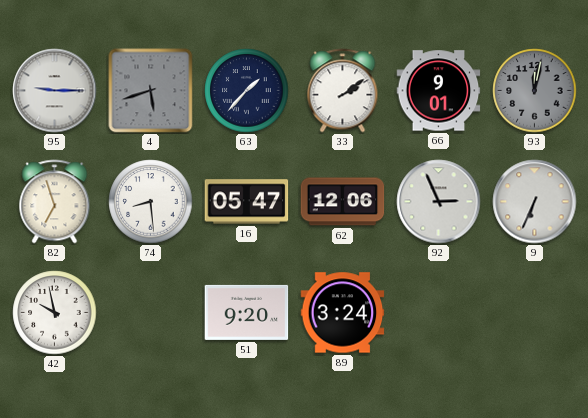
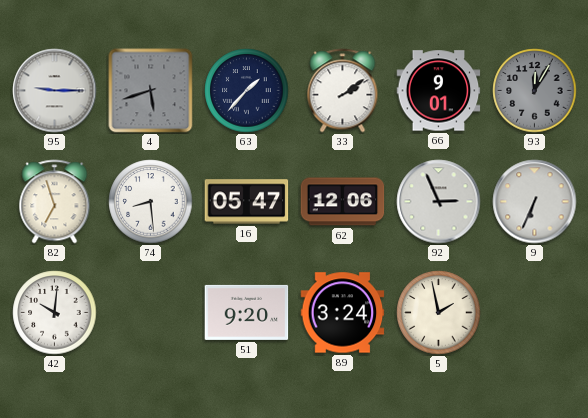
93: 12:02 -> 12:05 (535, 91)
42: 9:58 -> 10:01 (55, 313)
5: none -> 1:58 (439, 313)
